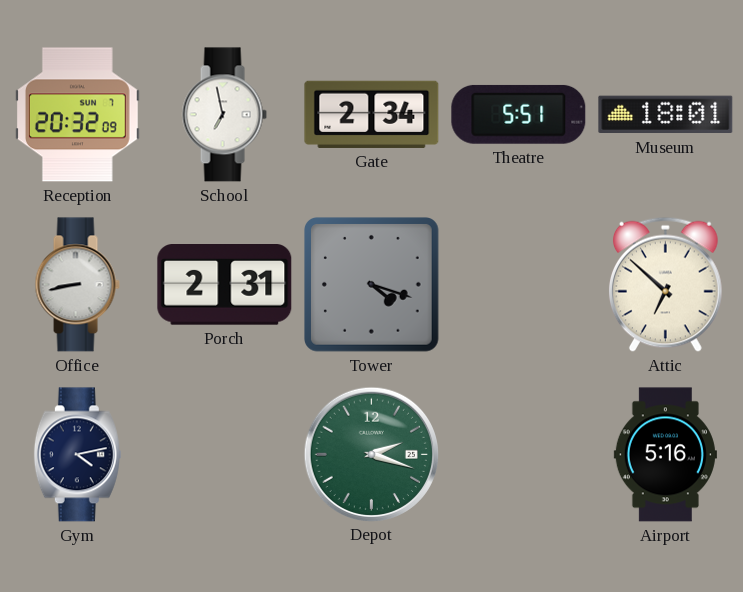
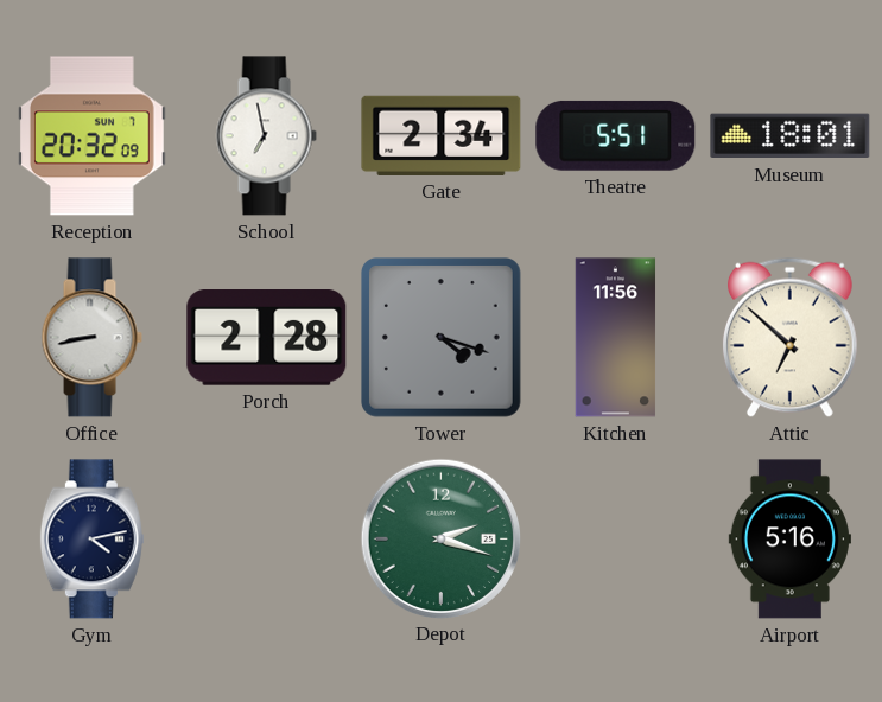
Porch: 2:31 -> 2:28 (267, 338)
Kitchen: none -> 11:56 (616, 338)
